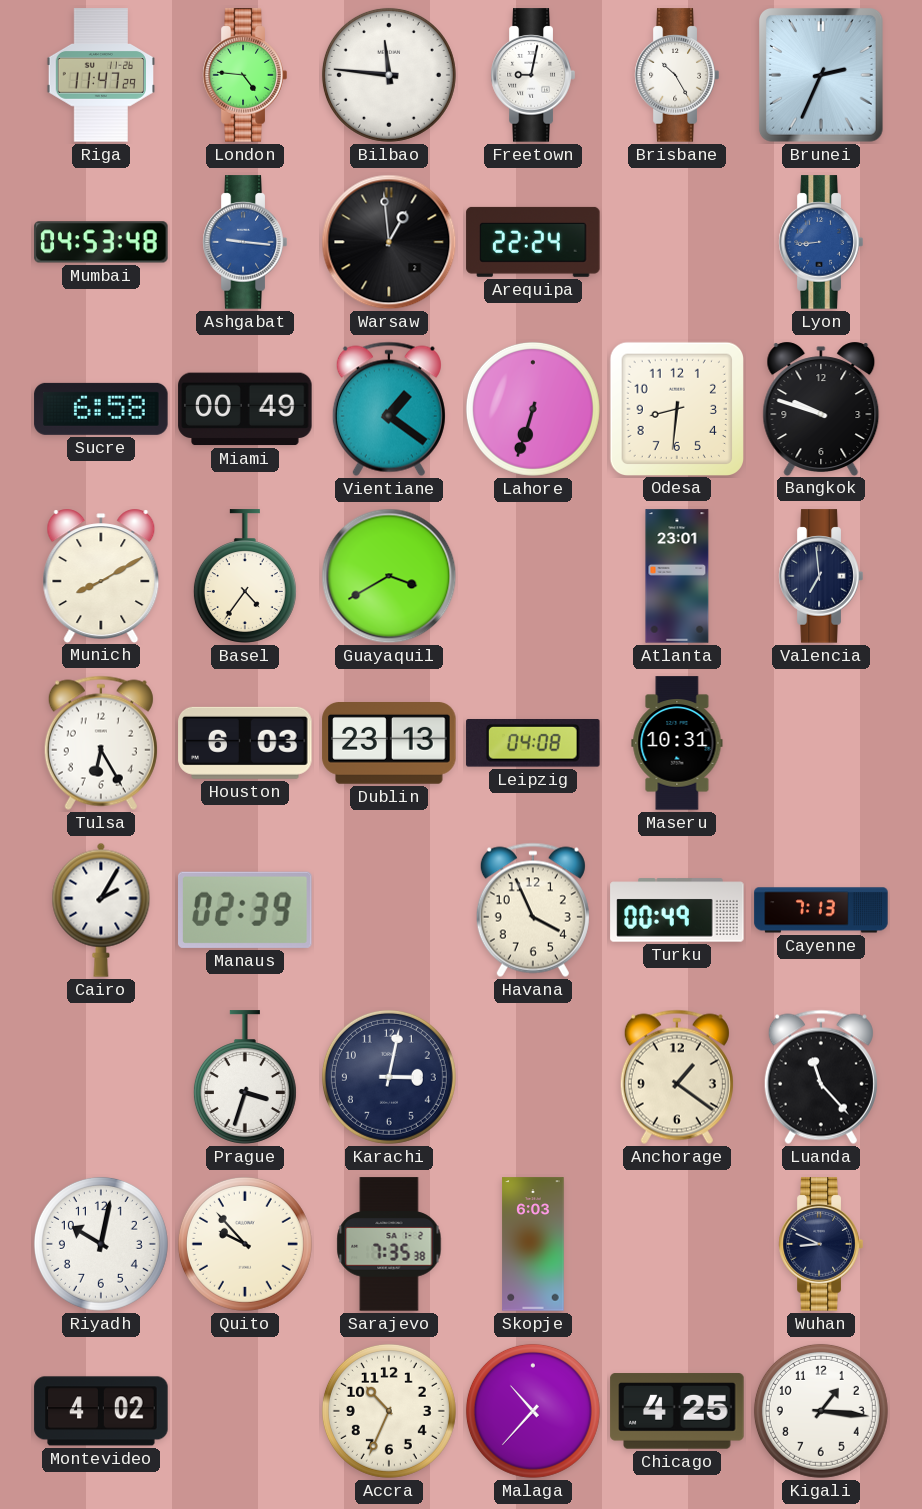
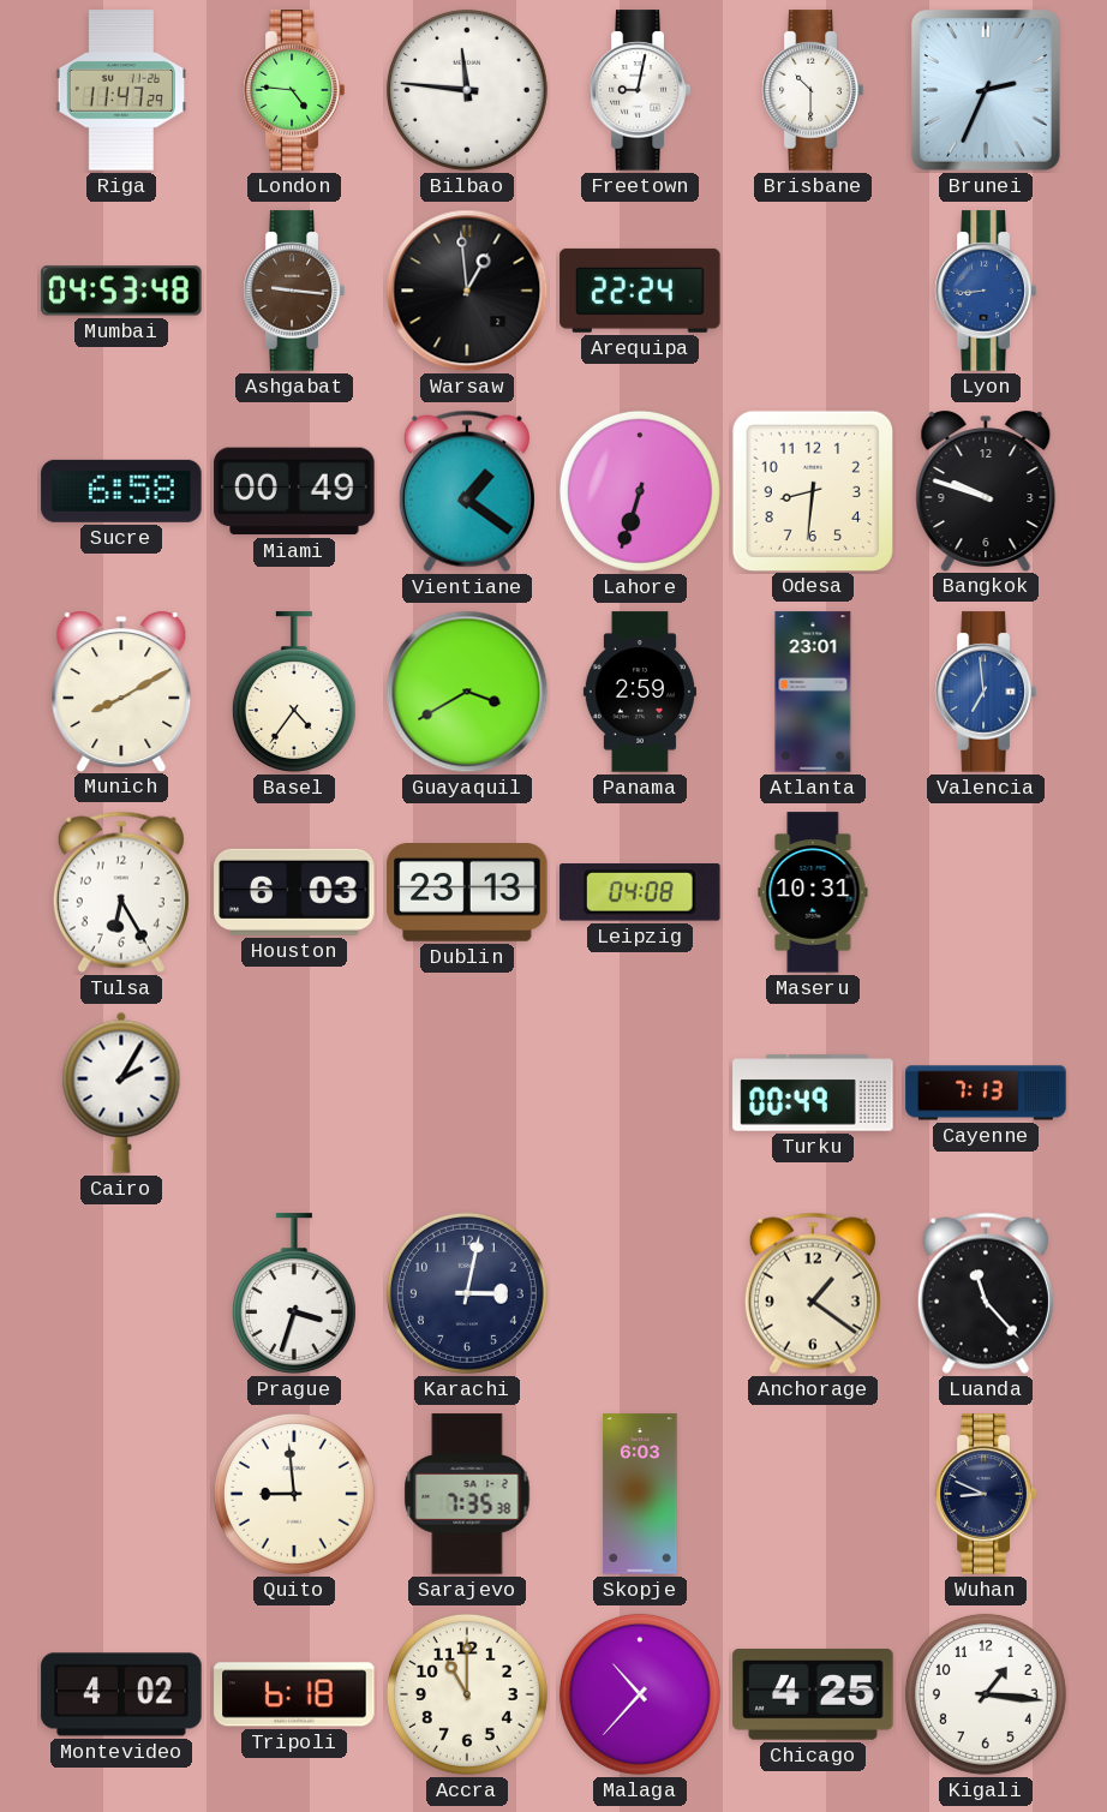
Brisbane: 10:25 -> 10:30 (813, 90)
Ashgabat dial: blue -> brown (294, 291)
Panama: none -> 2:59 (640, 692)
Valencia dial: navy -> blue (986, 692)
Manaus: 02:39 -> none (246, 910)
Havana: 3:56 -> none (533, 910)
Riyadh: 10:02 -> none (101, 1244)
Quito: 9:53 -> 8:59 (294, 1494)
Tripoli: none -> 6:18 (294, 1694)
Accra: 10:34 -> 11:00 (467, 1694)
